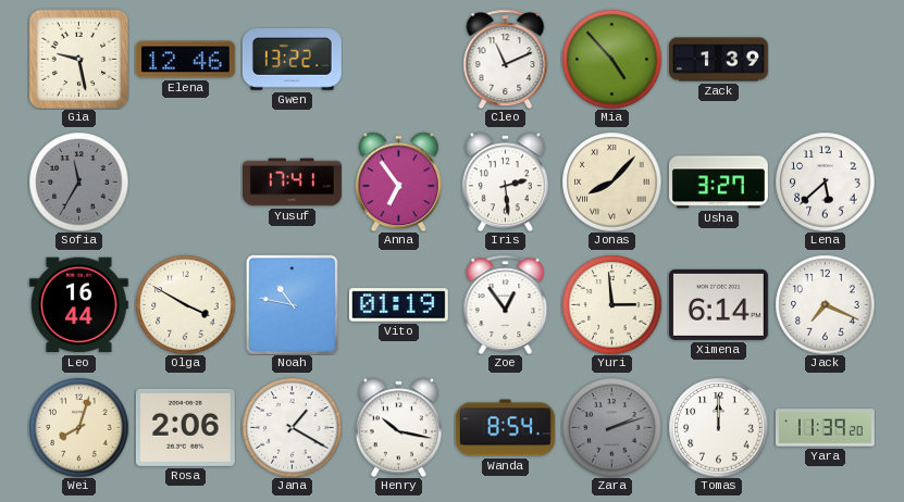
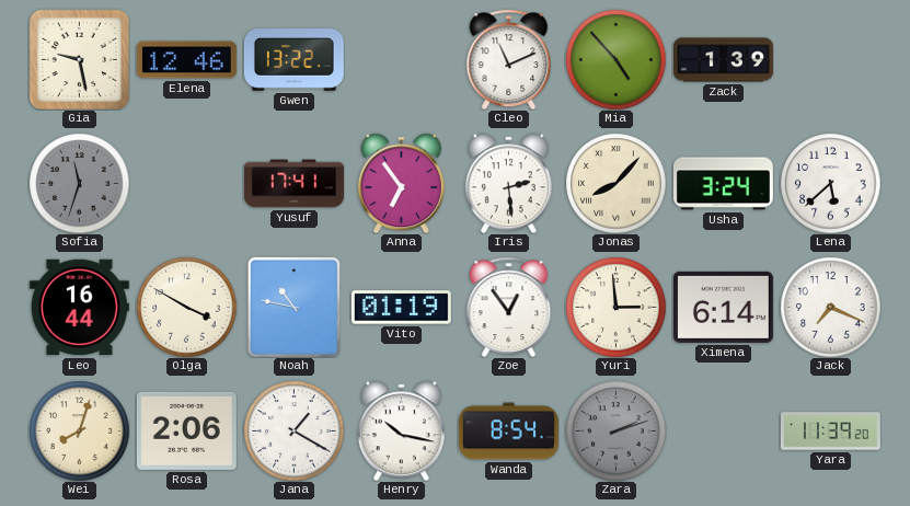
Sofia: 11:35 -> 11:33 (79, 183)
Usha: 3:27 -> 3:24 (723, 184)
Tomas: 12:00 -> none (718, 427)
